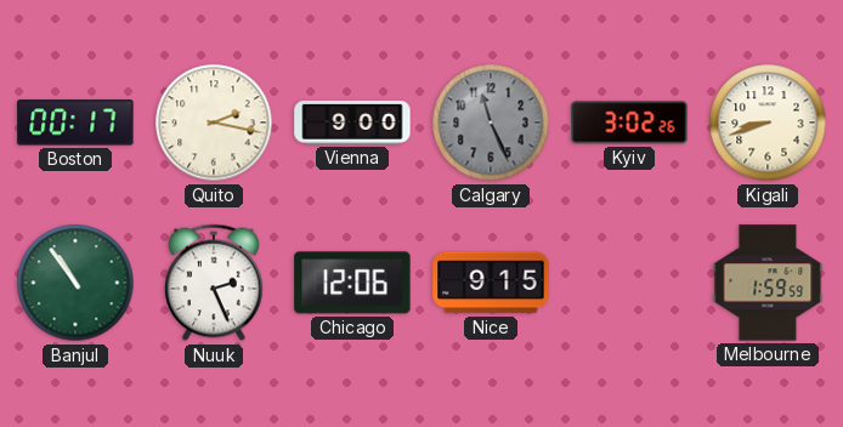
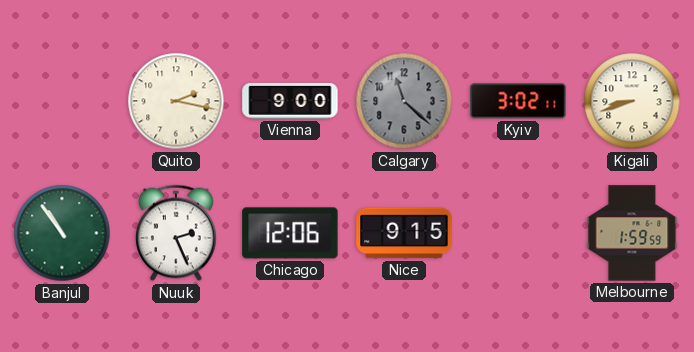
Boston: 00:17 -> none (75, 123)
Calgary: 11:26 -> 11:22 (404, 101)
Kyiv: 3:02:26 -> 3:02:11 (518, 101)
